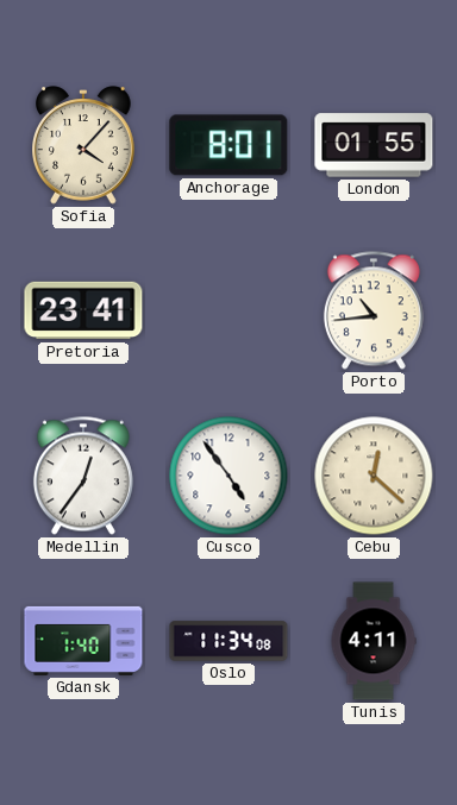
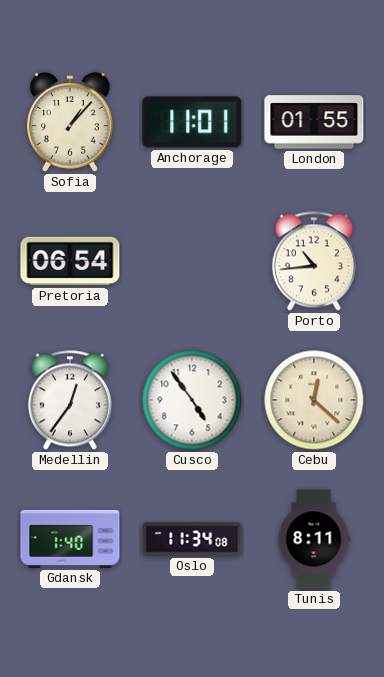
Sofia: 4:07 -> 1:07 (71, 122)
Anchorage: 8:01 -> 11:01 (192, 122)
Pretoria: 23:41 -> 06:54 (70, 261)
Tunis: 4:11 -> 8:11 (314, 539)
